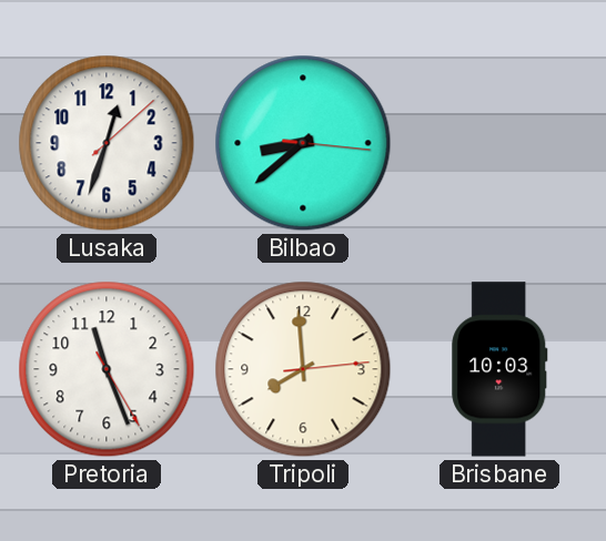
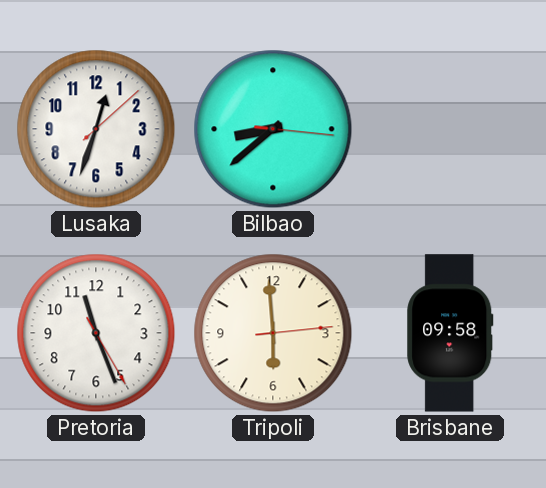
Tripoli: 7:59 -> 5:59 (273, 333)
Brisbane: 10:03 -> 09:58 (450, 333)
